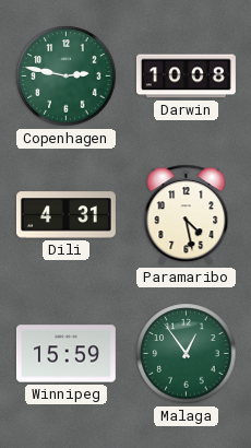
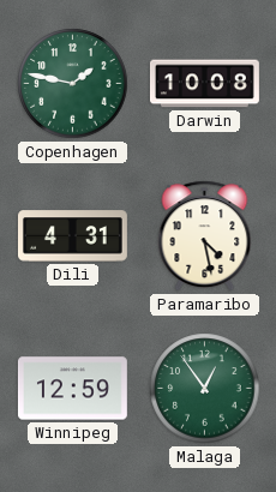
Copenhagen: 2:47 -> 1:47 (73, 84)
Winnipeg: 15:59 -> 12:59 (72, 389)
